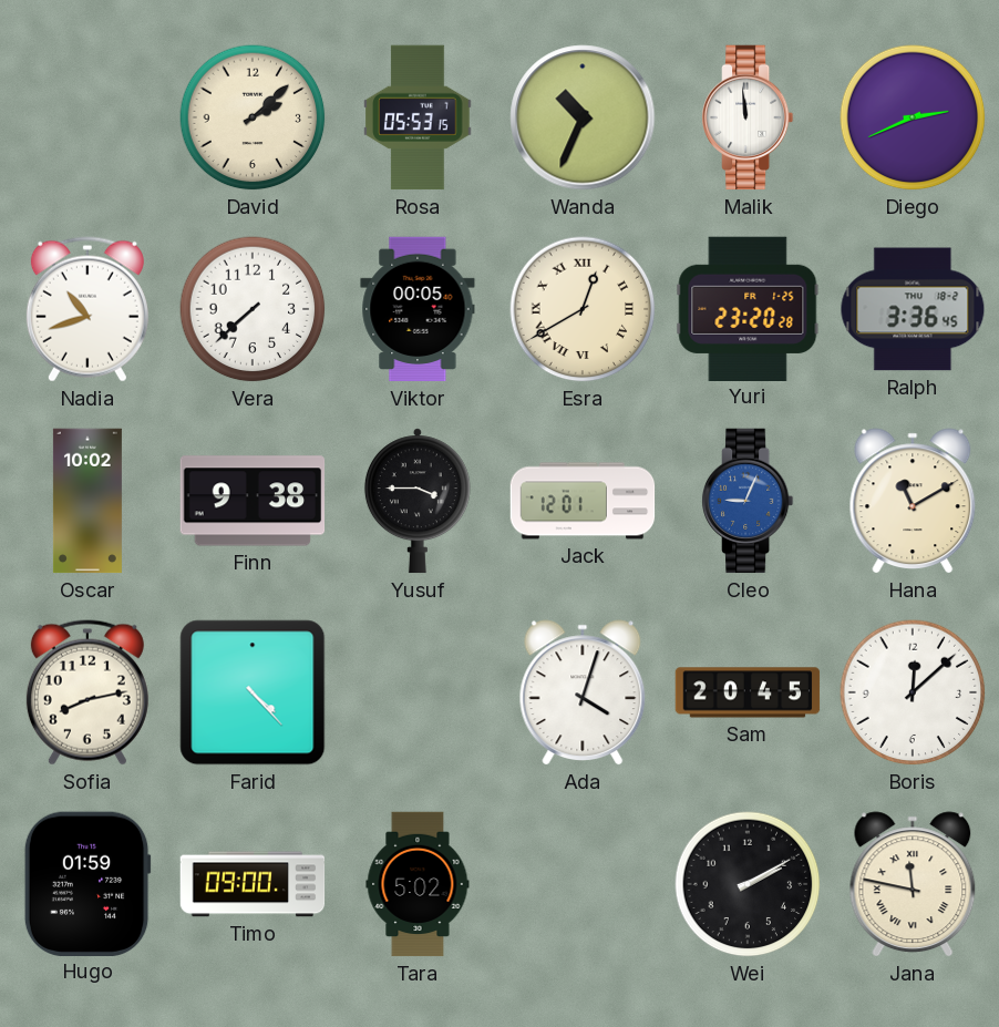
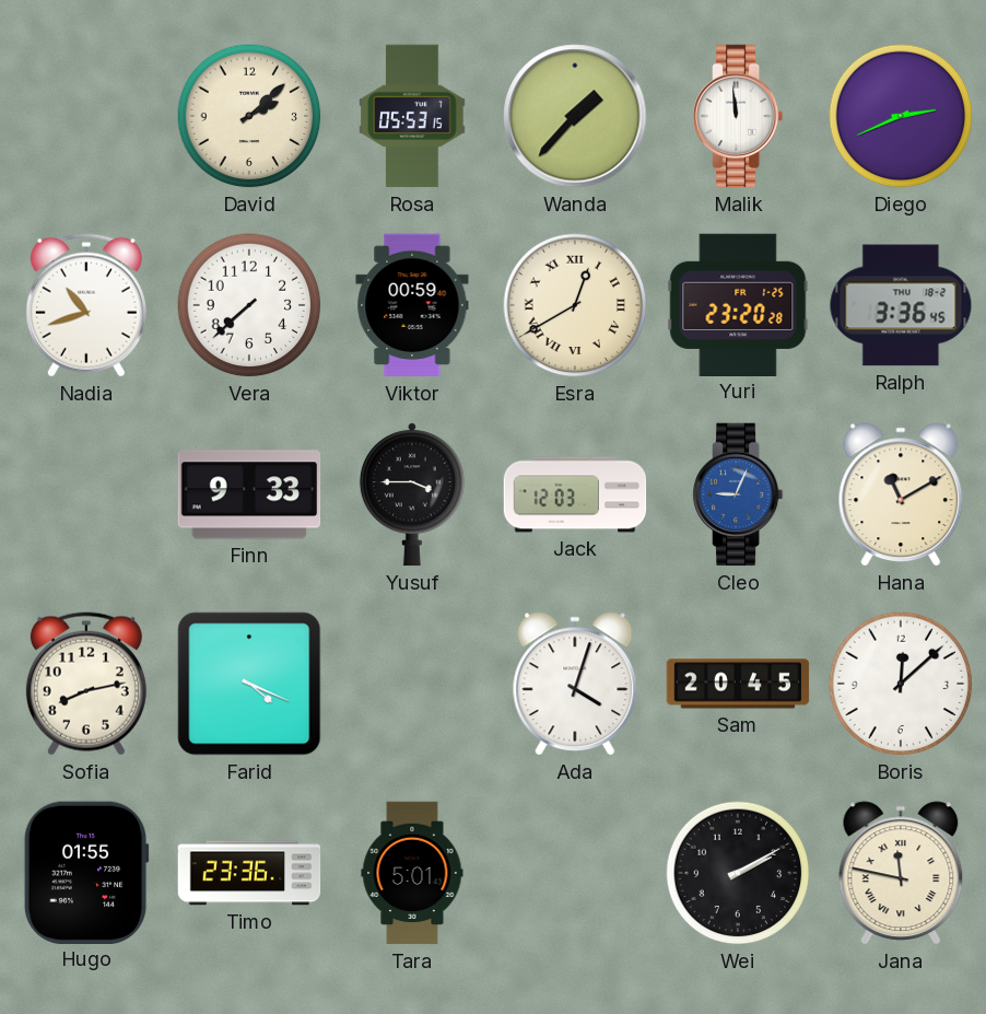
Wanda: 10:34 -> 1:37 (575, 116)
Viktor: 00:05 -> 00:59 (412, 305)
Oscar: 10:02 -> none (87, 501)
Finn: 9:38 -> 9:33 (249, 494)
Jack: 12:01 -> 12:03 (575, 494)
Farid: 4:23 -> 4:19 (249, 684)
Hugo: 01:59 -> 01:55 (86, 872)
Timo: 09:00 -> 23:36 (249, 873)
Tara: 5:02 -> 5:01 (412, 873)
